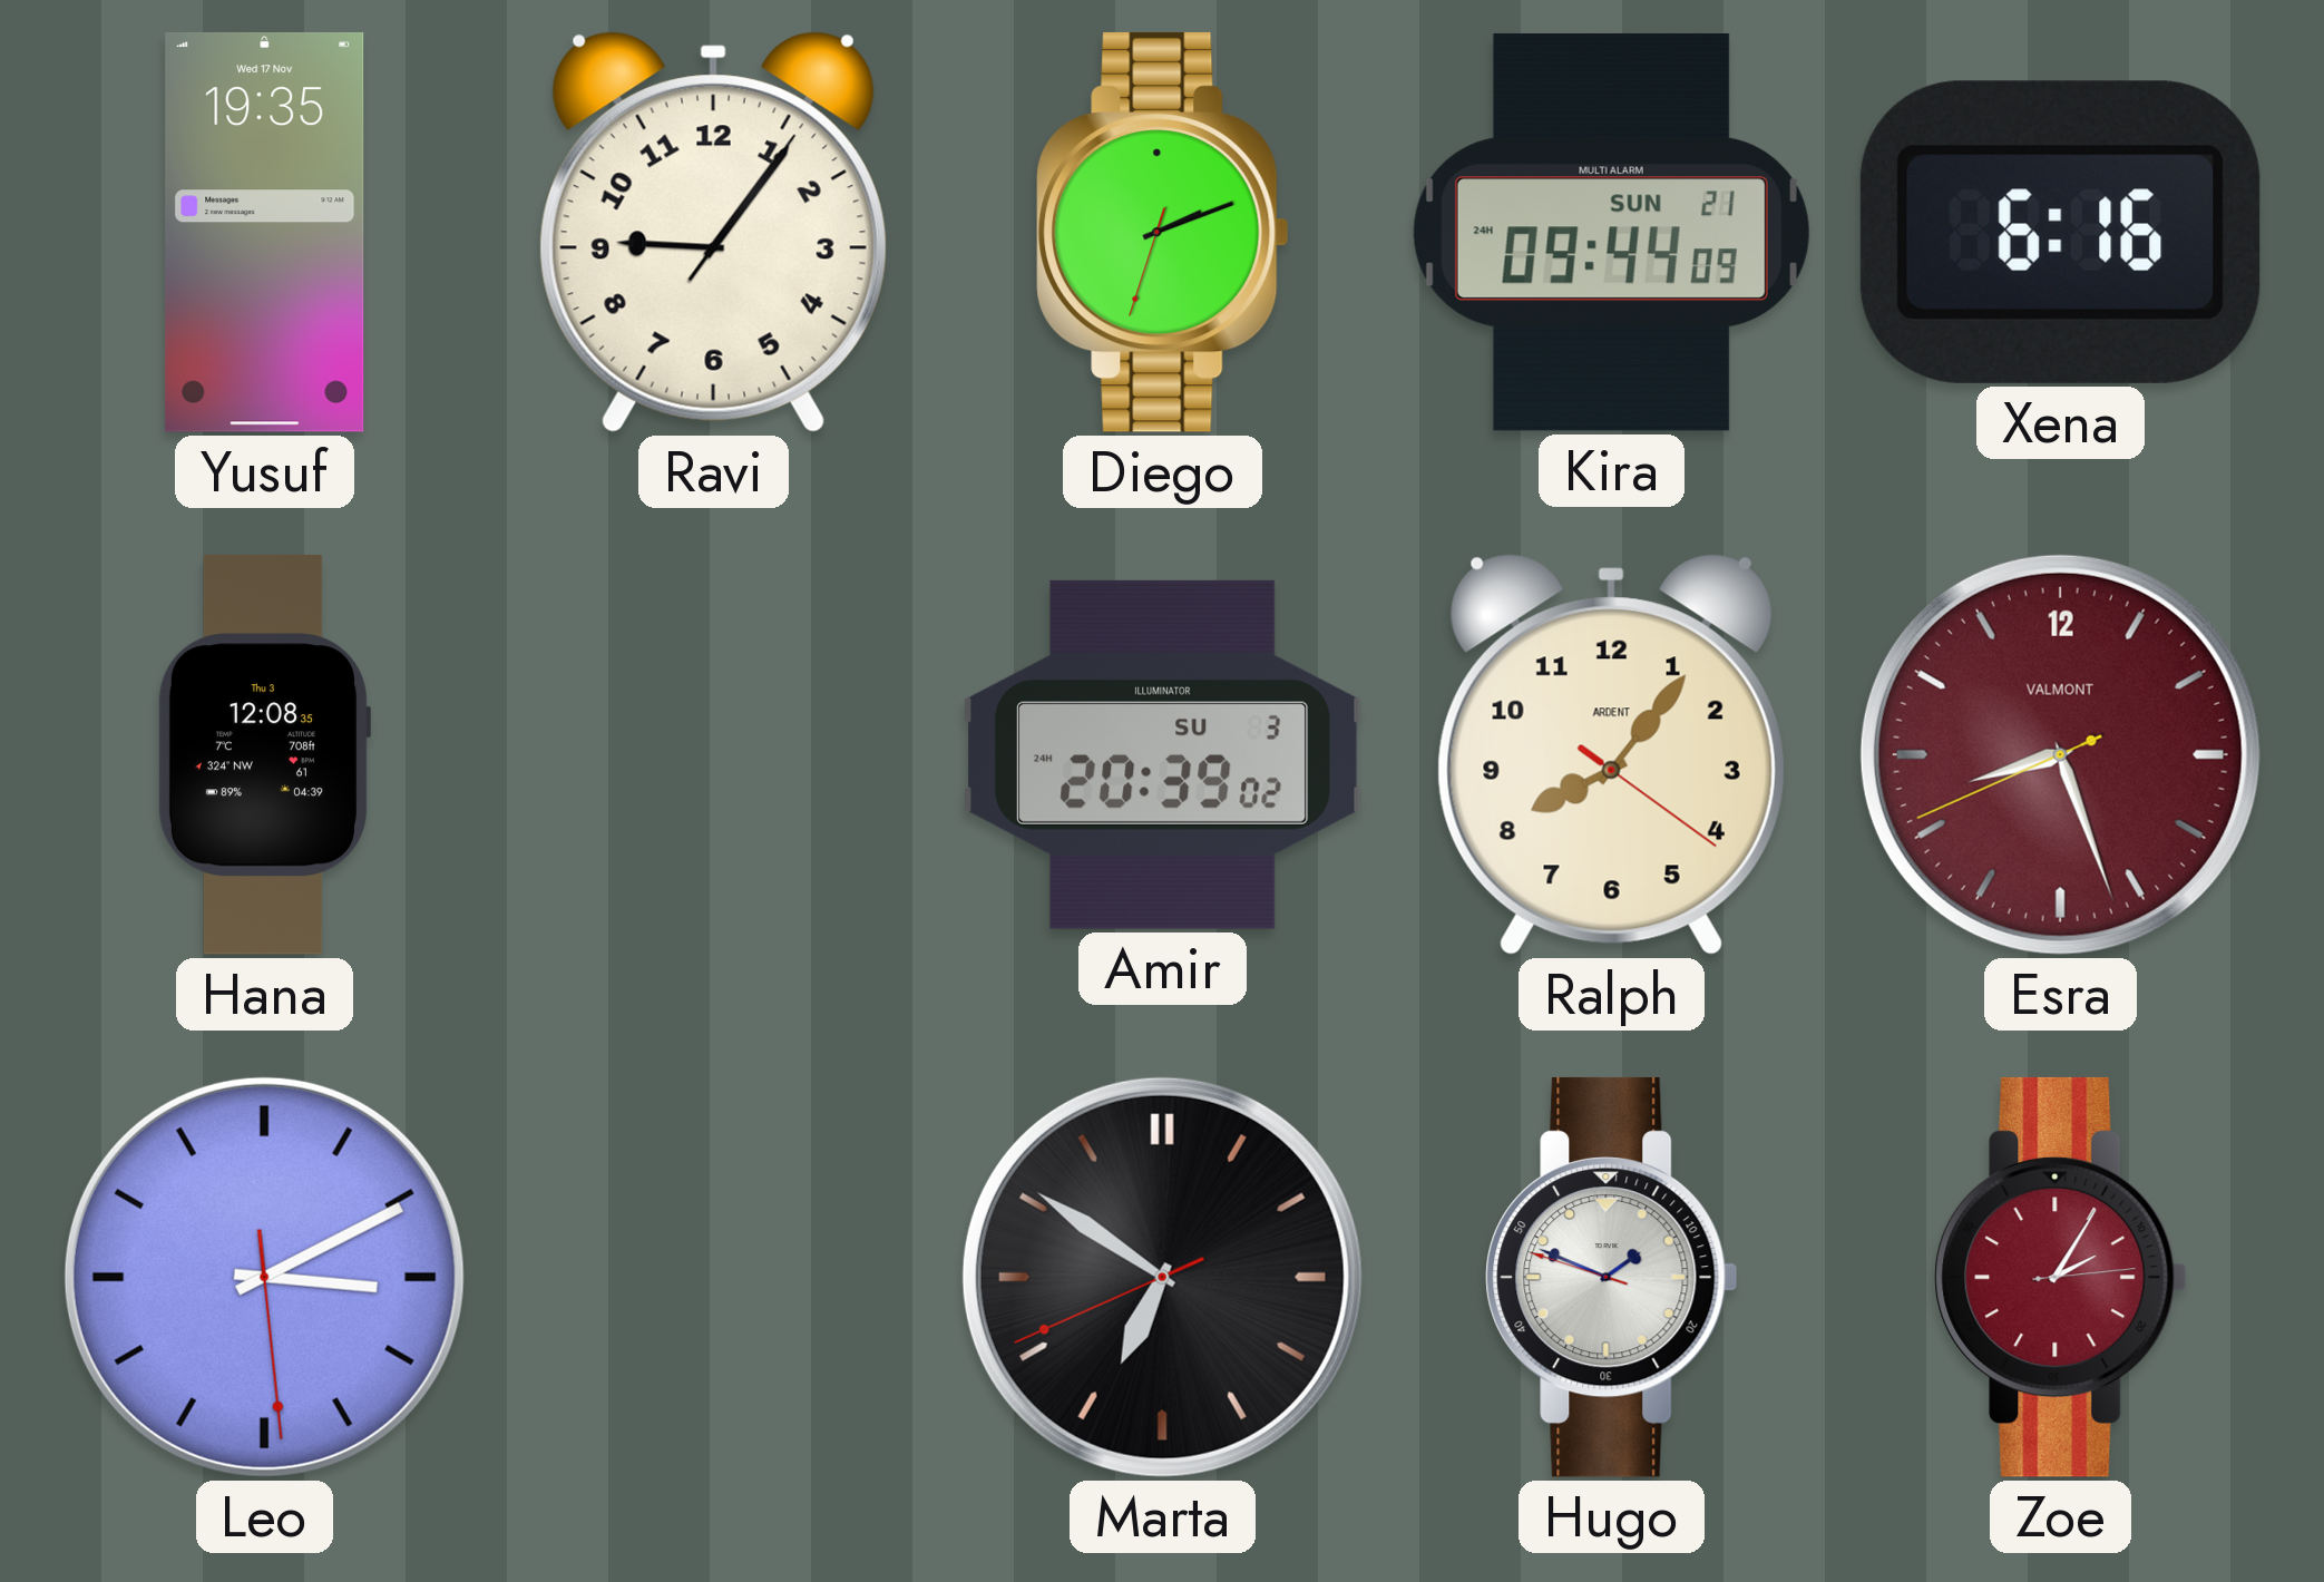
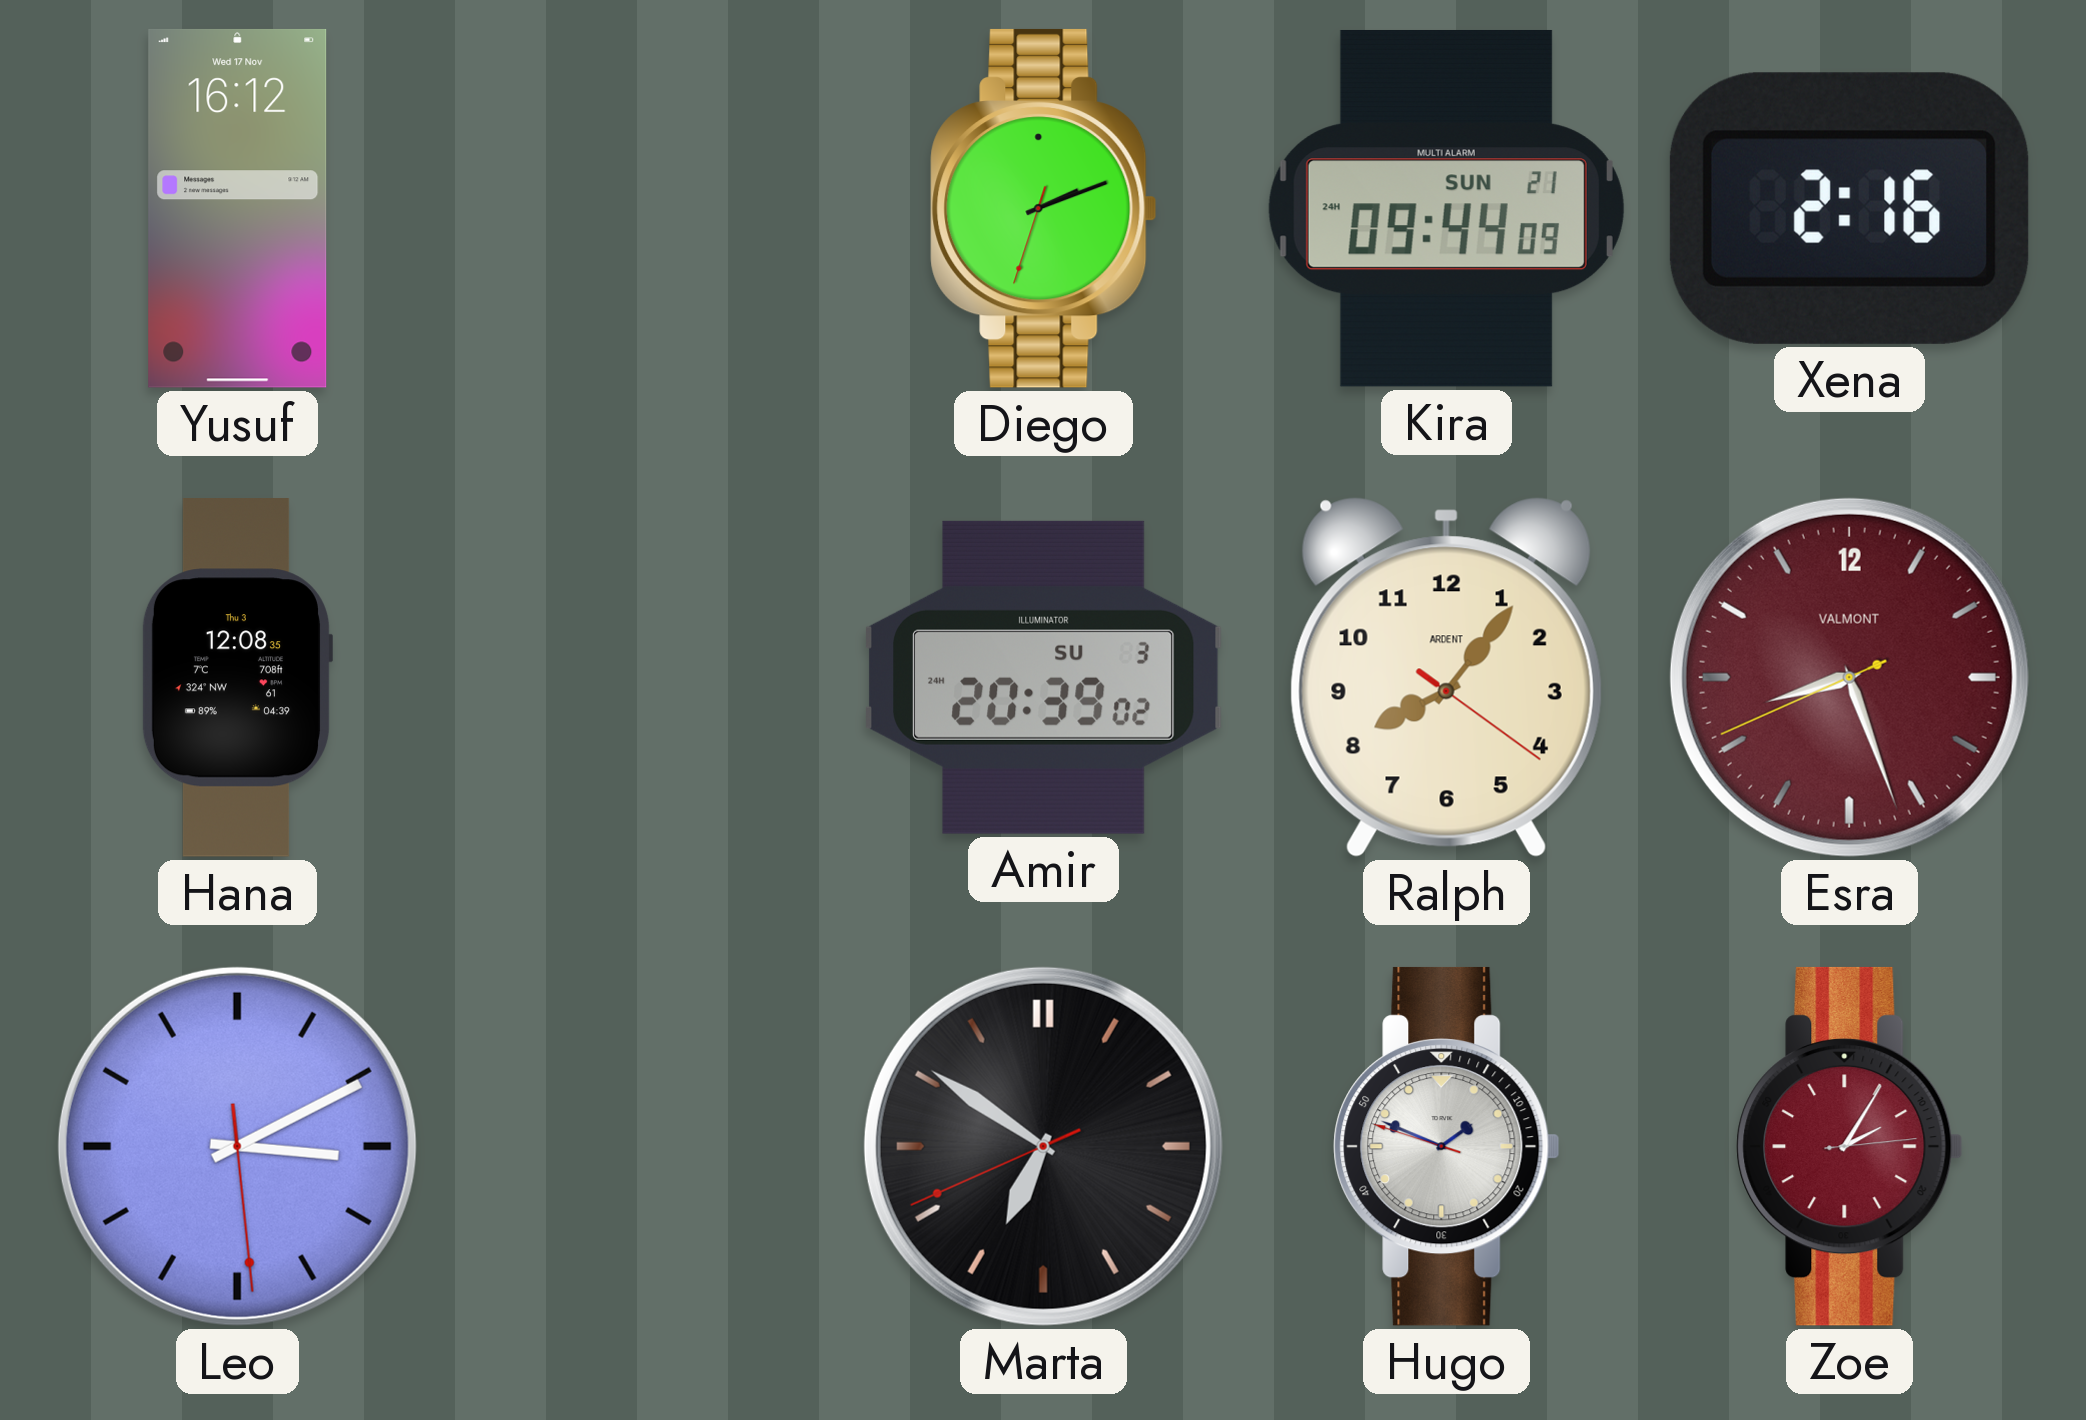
Yusuf: 19:35 -> 16:12 (238, 208)
Ravi: 9:06 -> none (713, 232)
Xena: 6:16 -> 2:16 (1849, 208)
